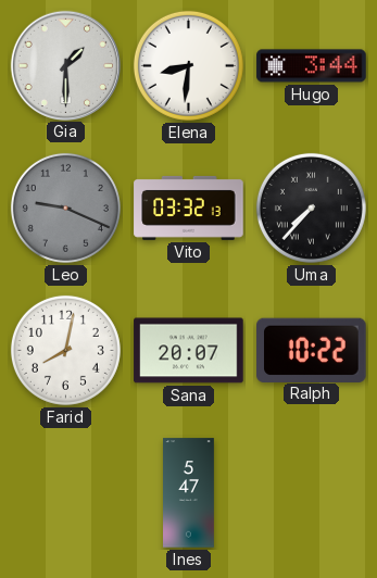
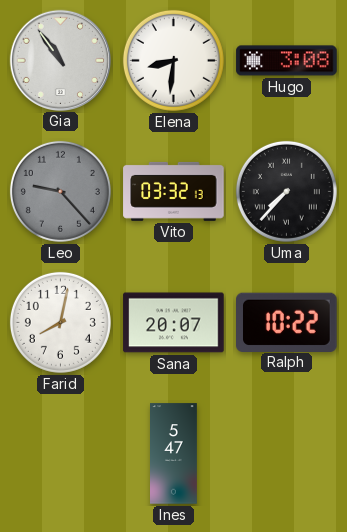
Gia: 1:30 -> 10:54 (60, 60)
Hugo: 3:44 -> 3:08 (287, 61)
Leo: 9:19 -> 9:23 (60, 191)
